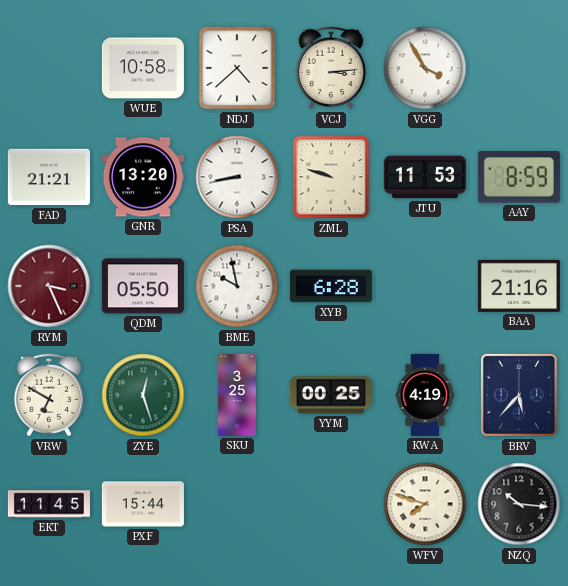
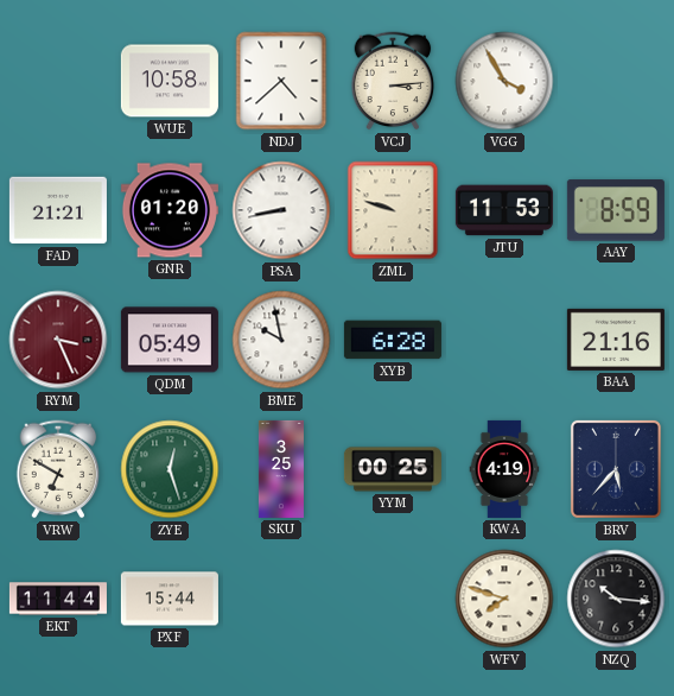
GNR: 13:20 -> 01:20 (170, 210)
QDM: 05:50 -> 05:49 (170, 340)
EKT: 11:45 -> 11:44 (58, 599)
